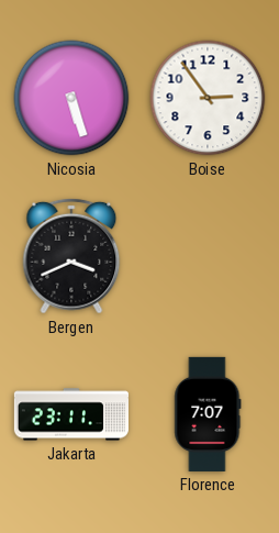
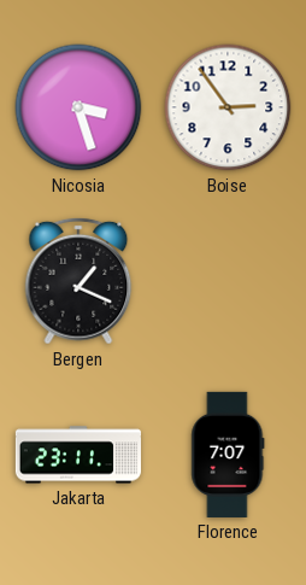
Nicosia: 5:27 -> 3:27 (78, 107)
Bergen: 3:41 -> 1:19 (78, 281)
